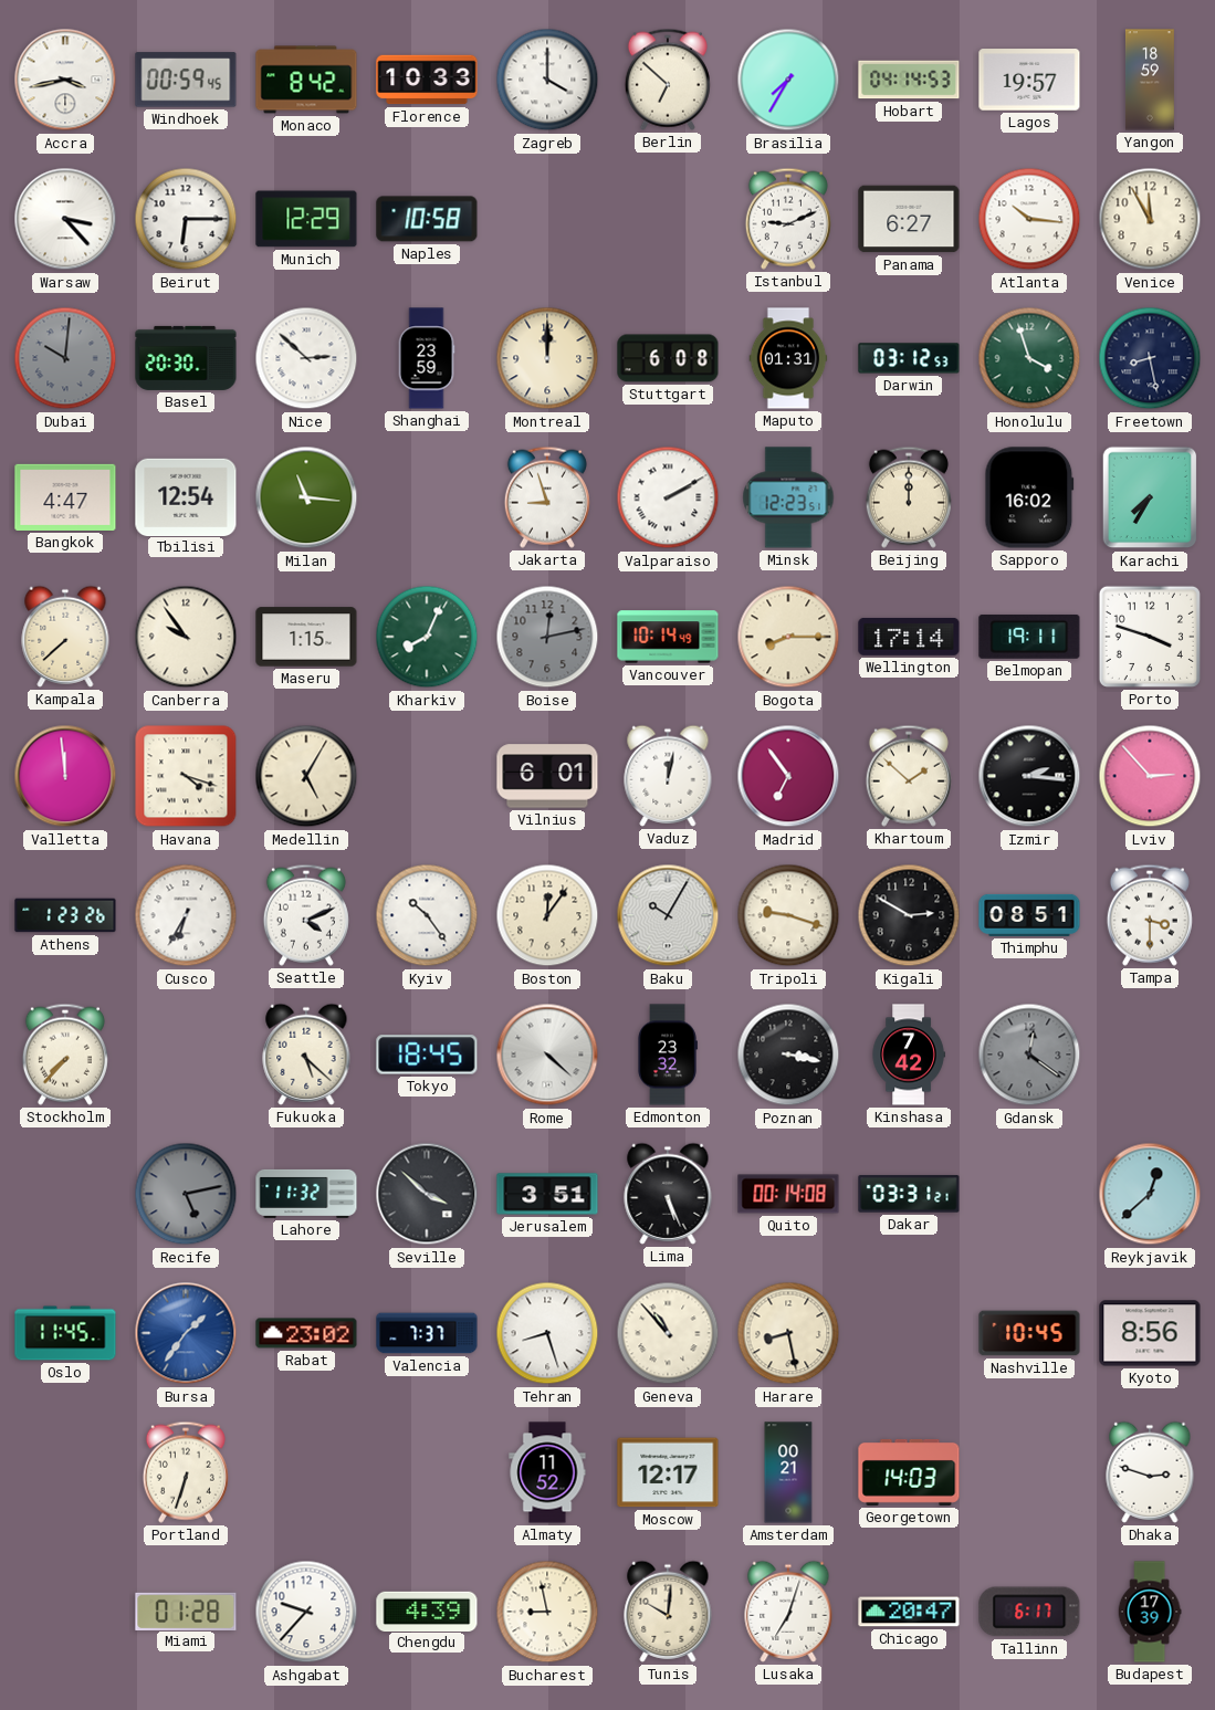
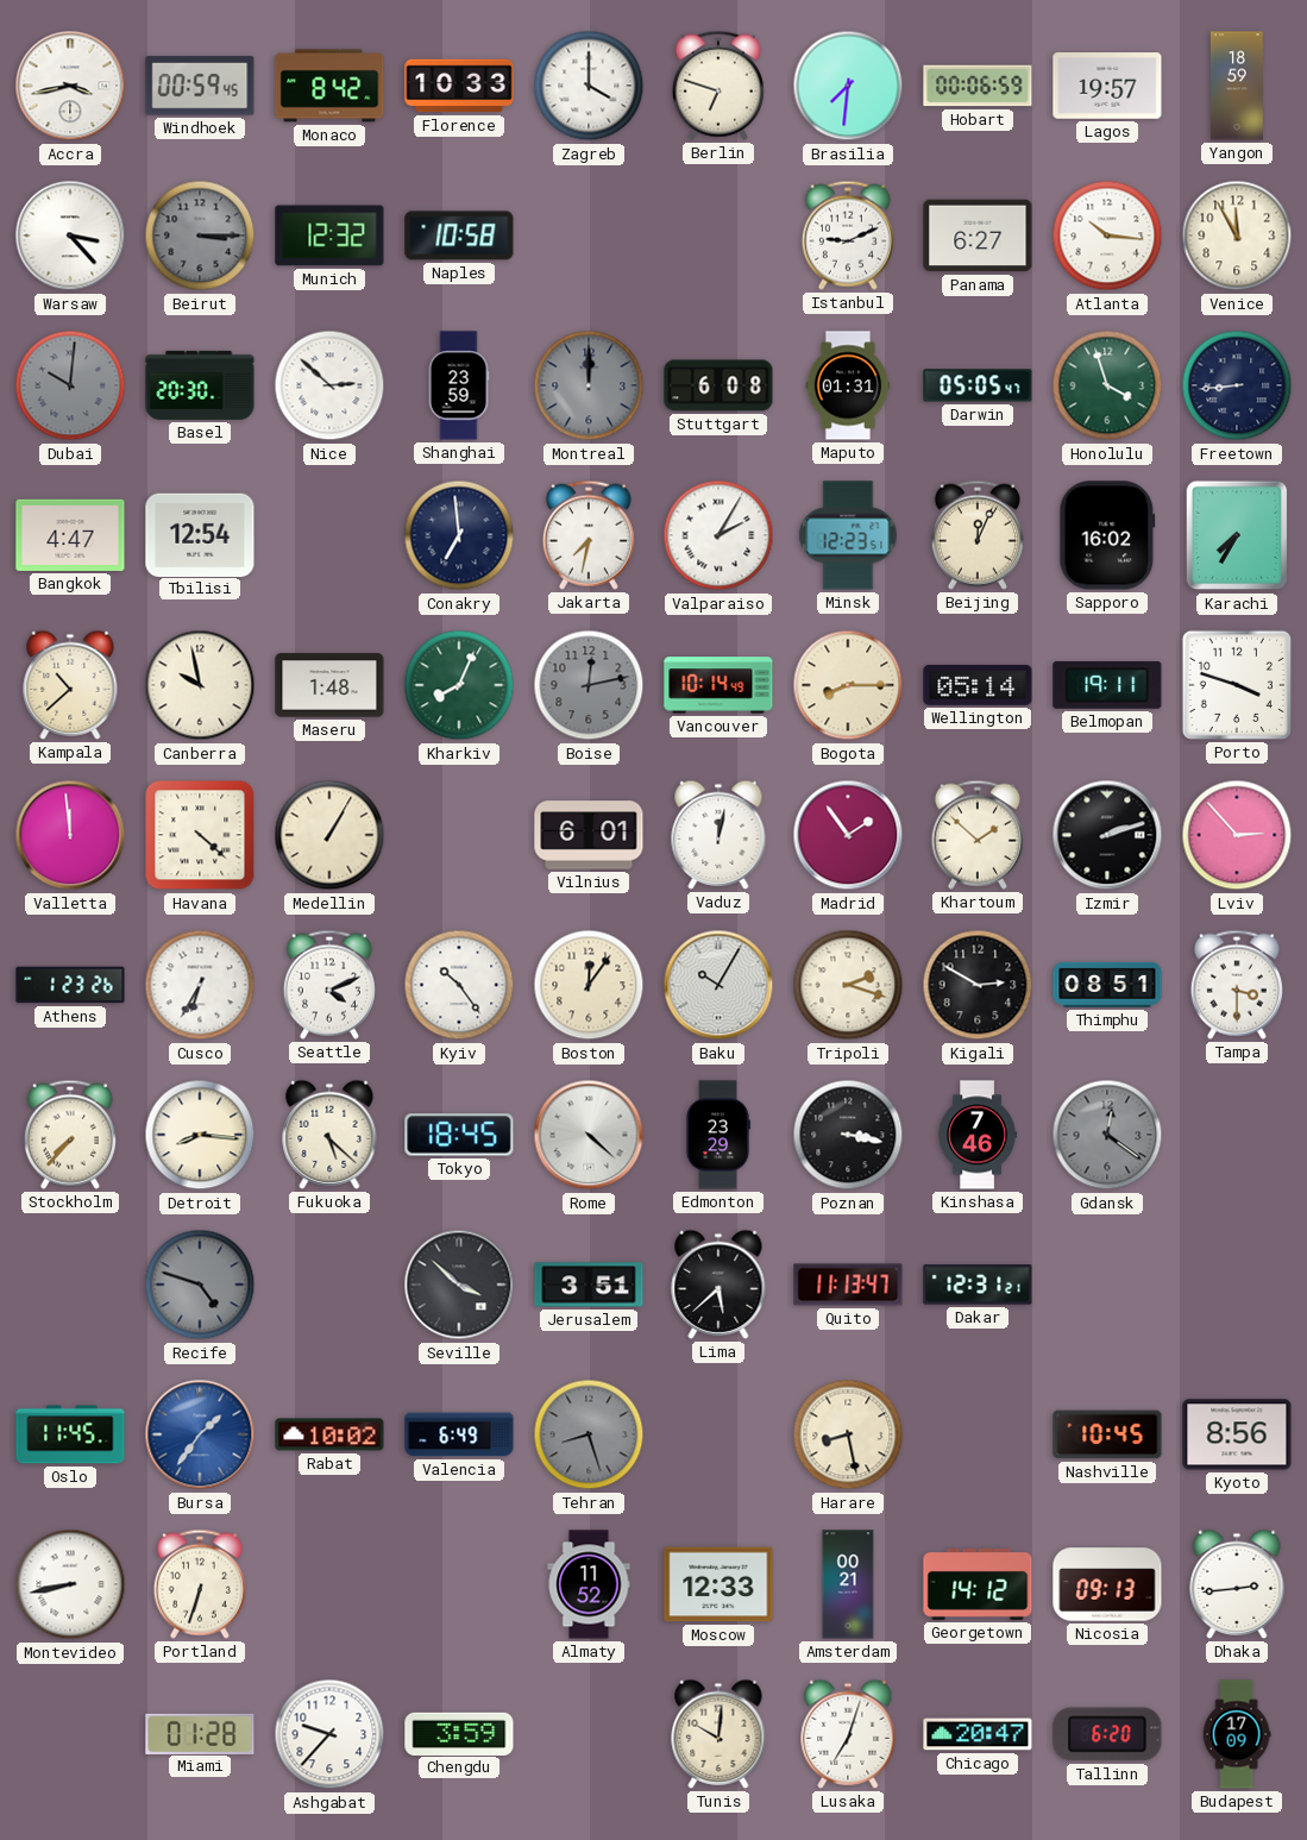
Berlin: 6:52 -> 6:48 (718, 86)
Brasilia: 7:35 -> 7:31 (848, 86)
Hobart: 04:14 -> 00:06 (978, 86)
Beirut: 6:15 -> 3:15 (200, 236)
Beirut dial: white -> grey (200, 236)
Munich: 12:29 -> 12:32 (329, 236)
Montreal dial: cream -> grey (589, 385)
Darwin: 03:12 -> 05:05 (978, 385)
Freetown: 8:28 -> 8:44 (1237, 385)
Milan: 11:16 -> none (306, 497)
Conakry: none -> 6:59 (459, 535)
Jakarta: 8:57 -> 7:32 (589, 535)
Valparaiso: 2:10 -> 2:05 (718, 535)
Beijing: 12:00 -> 12:04 (978, 535)
Kampala: 7:38 -> 10:38 (70, 685)
Canberra: 9:54 -> 9:58 (200, 685)
Maseru: 1:15 -> 1:48 (329, 685)
Wellington: 17:14 -> 05:14 (978, 685)
Havana: 4:18 -> 4:22 (200, 835)
Medellin: 5:05 -> 1:05 (329, 835)
Madrid: 6:54 -> 1:54 (848, 835)
Izmir: 2:16 -> 2:12 (1107, 835)
Tripoli: 9:18 -> 2:18 (848, 985)
Detroit: none -> 8:16 (200, 1135)
Edmonton: 23:32 -> 23:29 (718, 1135)
Kinshasa: 7:42 -> 7:46 (978, 1135)
Recife: 5:13 -> 4:48 (200, 1285)
Lahore: 11:32 -> none (306, 1194)
Lima: 5:26 -> 5:38 (718, 1285)
Quito: 00:14 -> 11:13 (848, 1285)
Dakar: 03:31 -> 12:31 (978, 1285)
Reykjavik: 12:38 -> none (1150, 1194)
Rabat: 23:02 -> 10:02 (329, 1434)
Valencia: 7:37 -> 6:49 (459, 1434)
Tehran dial: white -> grey (589, 1434)
Geneva: 10:53 -> none (668, 1333)
Montevideo: none -> 8:43 (70, 1584)
Moscow: 12:17 -> 12:33 (718, 1584)
Georgetown: 14:03 -> 14:12 (978, 1584)
Nicosia: none -> 09:13 (1107, 1584)
Dhaka: 2:48 -> 2:44 (1237, 1584)
Chengdu: 4:39 -> 3:59 (459, 1733)
Bucharest: 8:58 -> none (547, 1612)
Tallinn: 6:17 -> 6:20 (1107, 1734)
Budapest: 17:39 -> 17:09 (1237, 1734)
